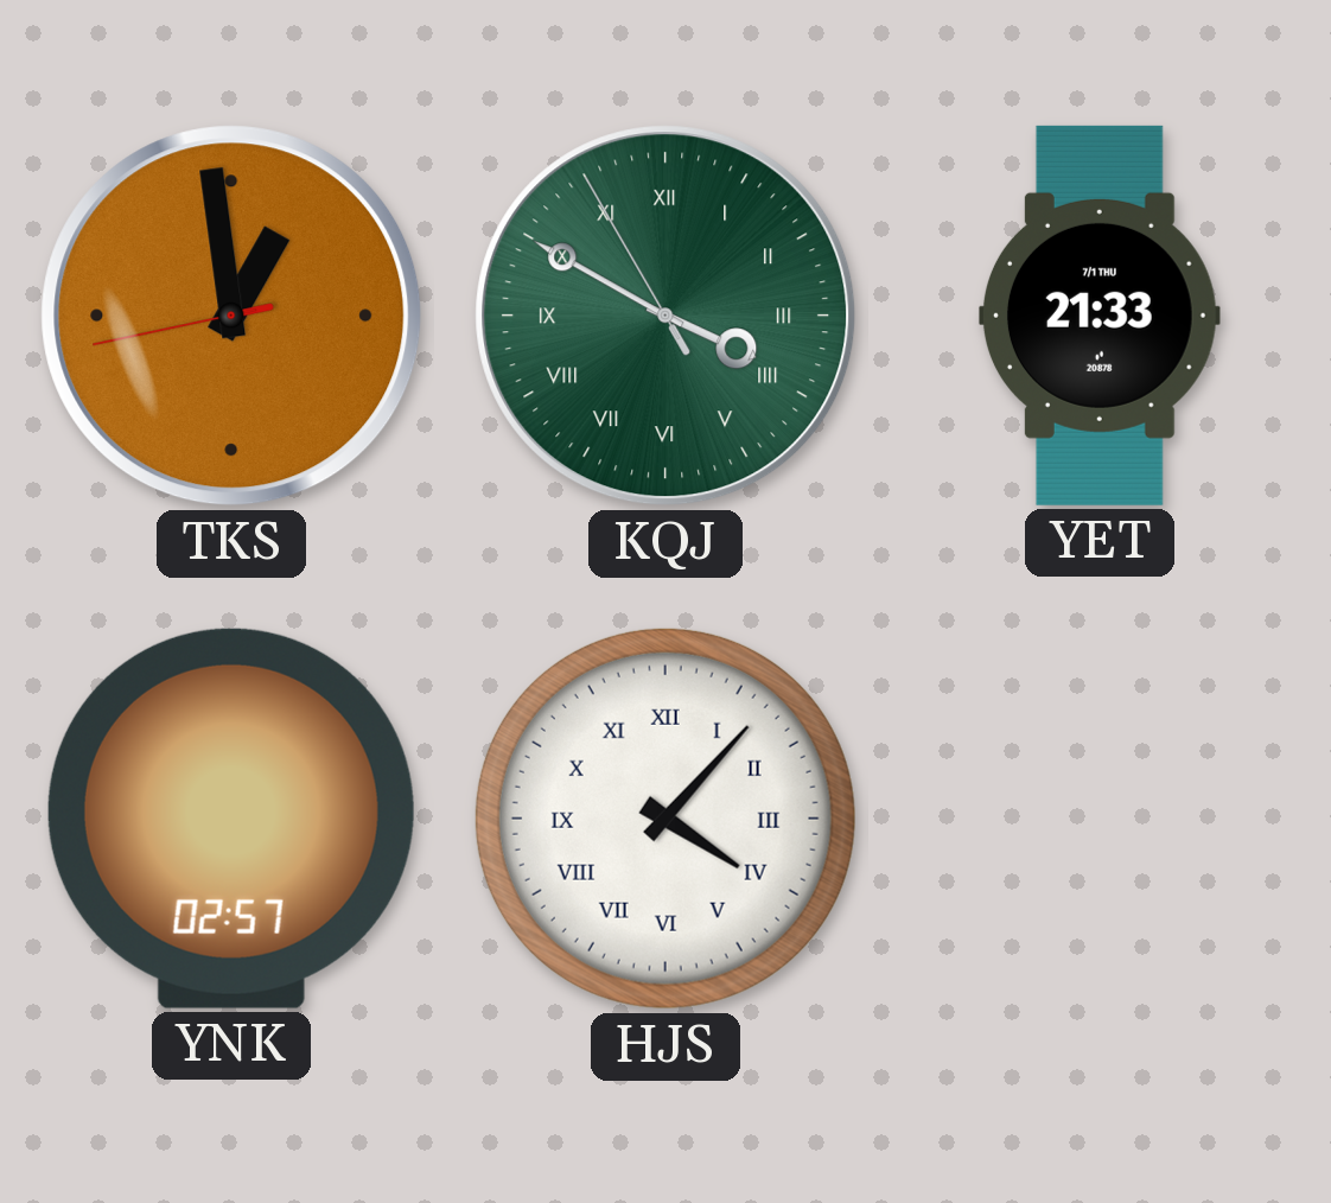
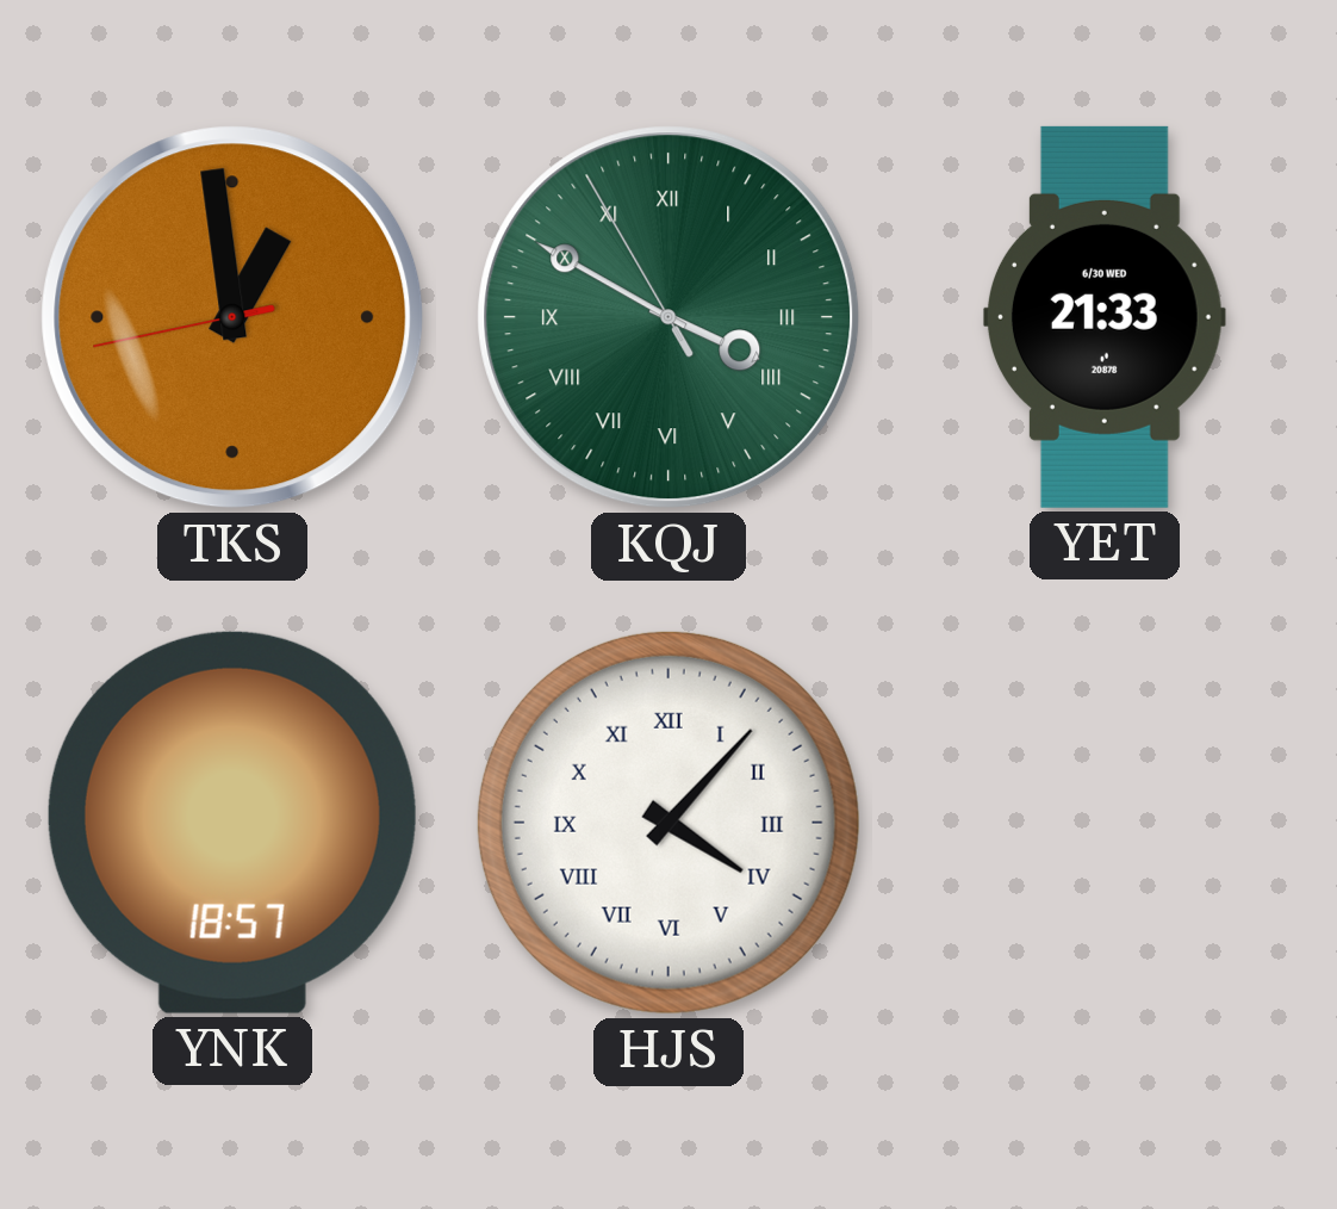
YET date: 7/1 THU -> 6/30 WED (1105, 317)
YNK: 02:57 -> 18:57 (232, 823)
